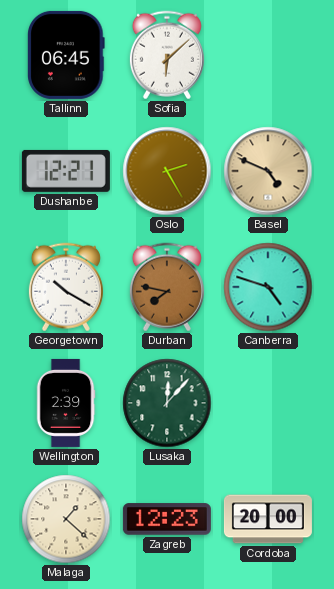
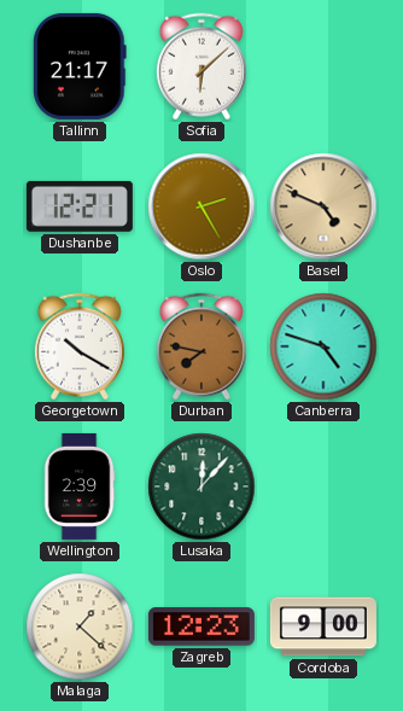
Tallinn: 06:45 -> 21:17 (81, 66)
Cordoba: 20:00 -> 9:00 (323, 627)
